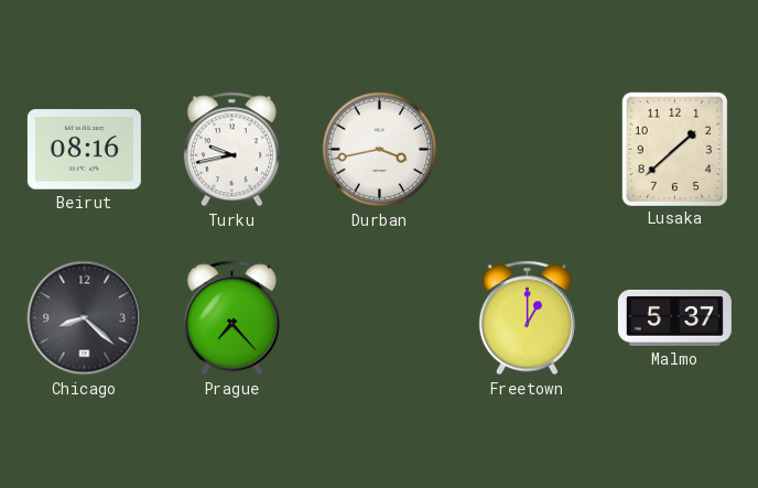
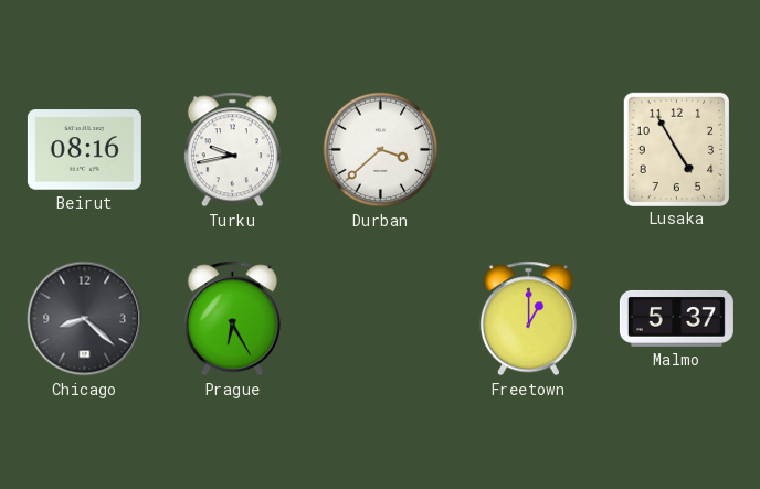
Durban: 3:43 -> 3:38 (381, 150)
Lusaka: 1:38 -> 4:55 (676, 149)
Prague: 7:23 -> 6:25 (232, 319)
